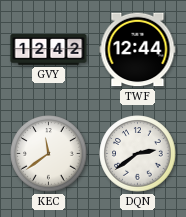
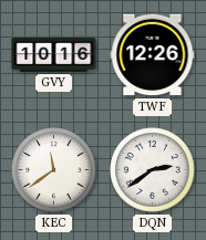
GVY: 12:42 -> 10:16 (54, 55)
TWF: 12:44 -> 12:26 (153, 55)
